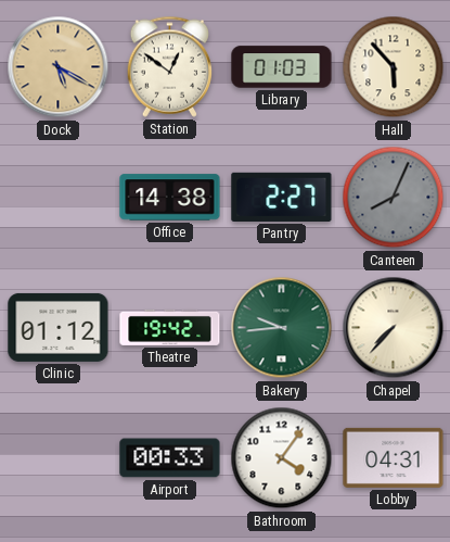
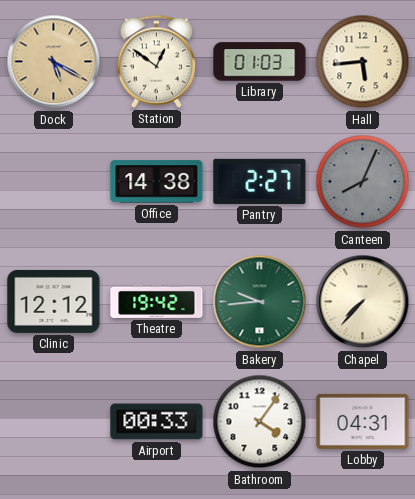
Hall: 5:53 -> 5:44 (363, 62)
Clinic: 01:12 -> 12:12 (54, 301)
